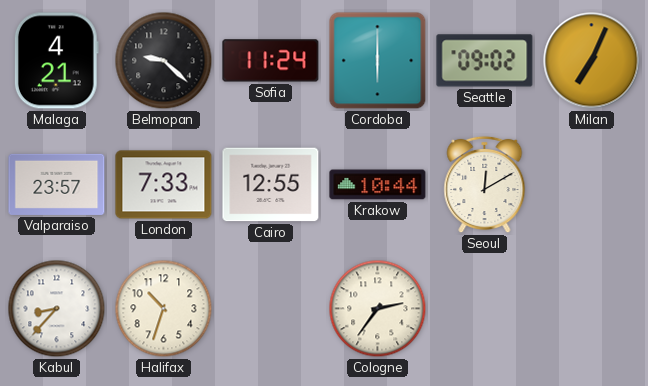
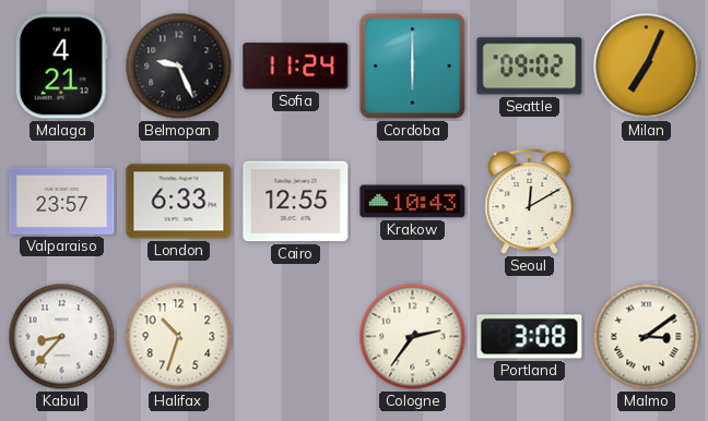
Belmopan: 9:22 -> 9:26 (179, 67)
London: 7:33 -> 6:33 (179, 202)
Krakow: 10:44 -> 10:43 (413, 202)
Portland: none -> 3:08 (530, 337)
Malmo: none -> 3:09 (647, 337)
